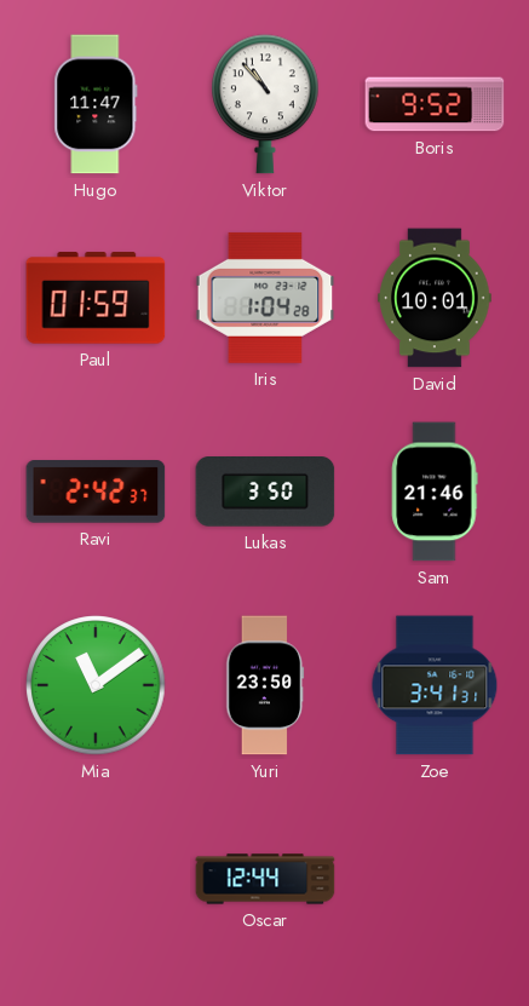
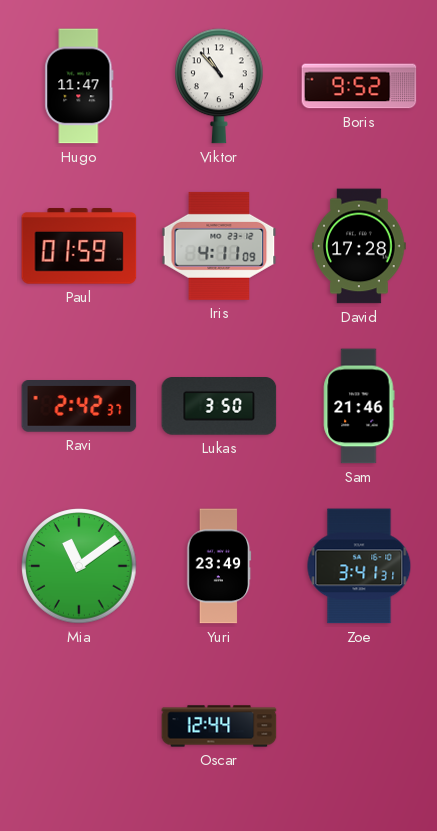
Iris: 1:04 -> 4:11 (219, 246)
David: 10:01 -> 17:28 (359, 246)
Yuri: 23:50 -> 23:49 (219, 566)
